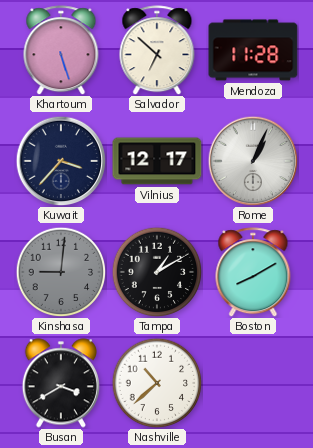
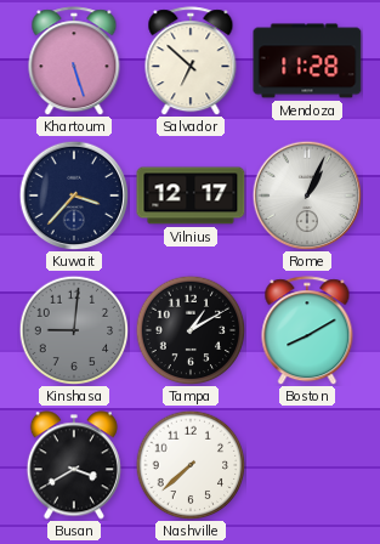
Nashville: 10:38 -> 7:38 (191, 465)
